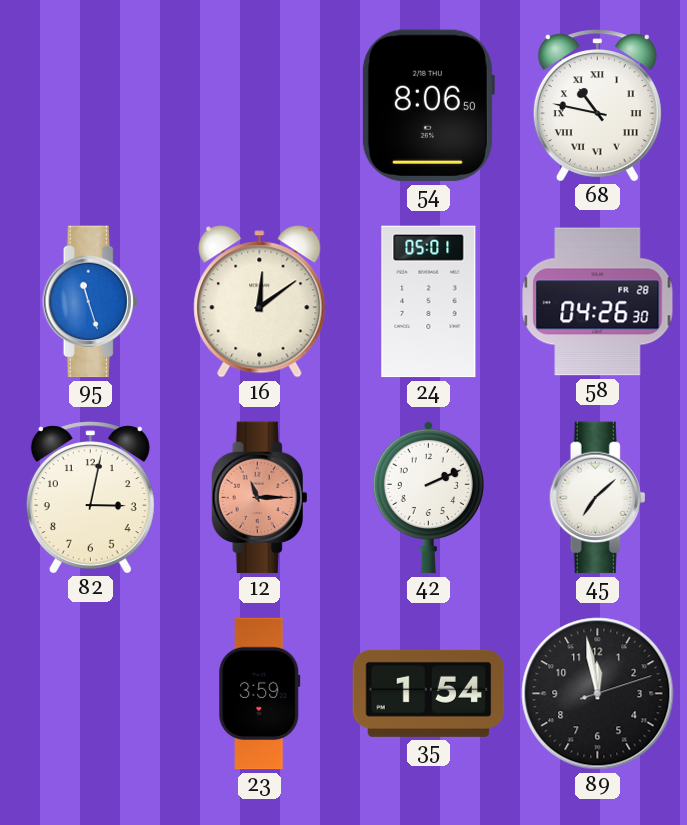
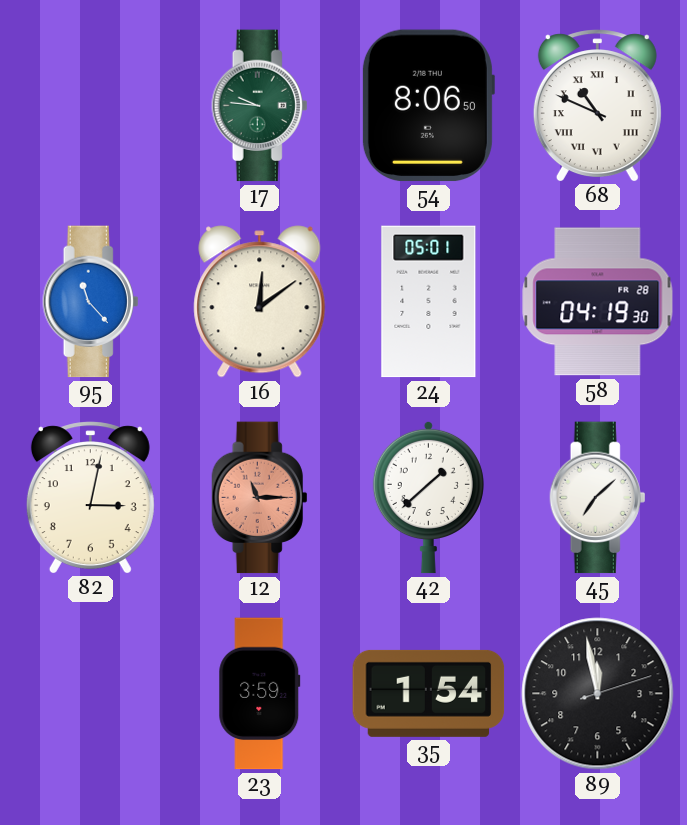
17: none -> 9:46 (260, 106)
68: 10:47 -> 10:49 (597, 105)
95: 11:27 -> 11:23 (91, 302)
58: 04:26 -> 04:19 (598, 302)
42: 2:11 -> 1:38 (428, 497)
